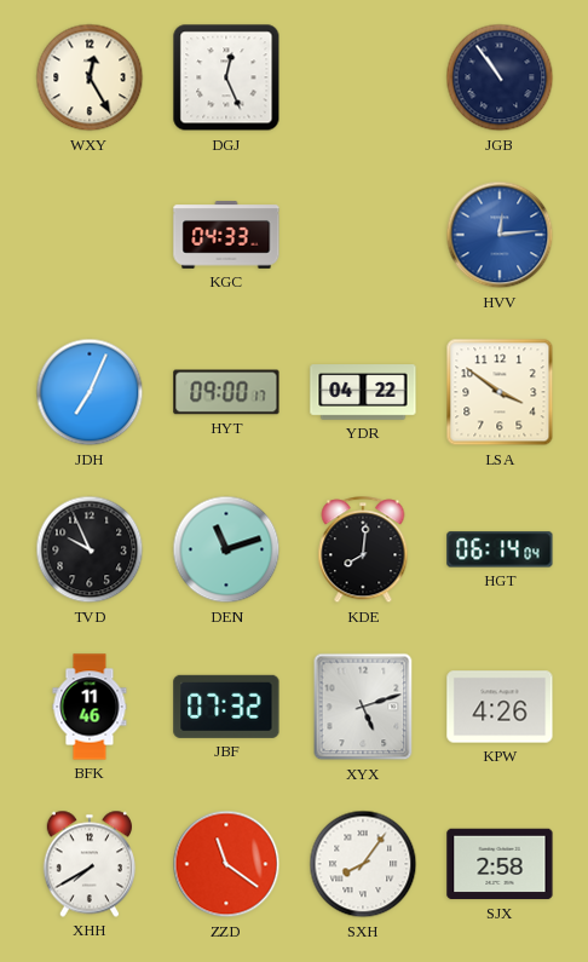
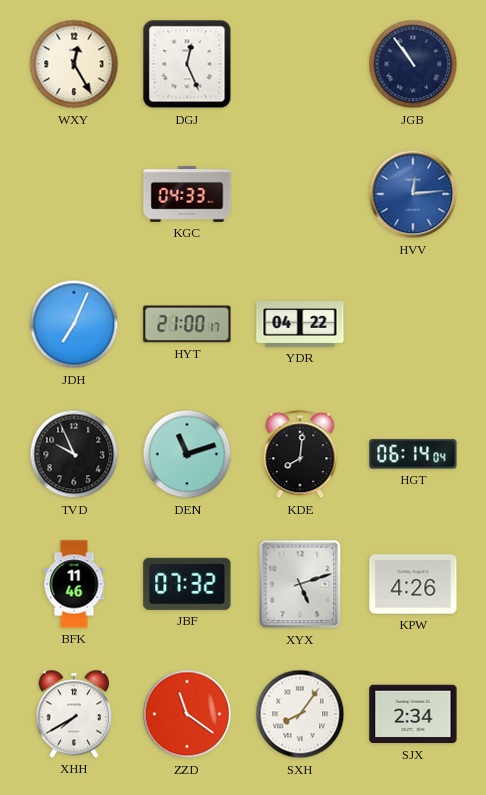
HYT: 09:00 -> 21:00 (187, 324)
LSA: 3:51 -> none (500, 392)
SJX: 2:58 -> 2:34 (413, 714)
